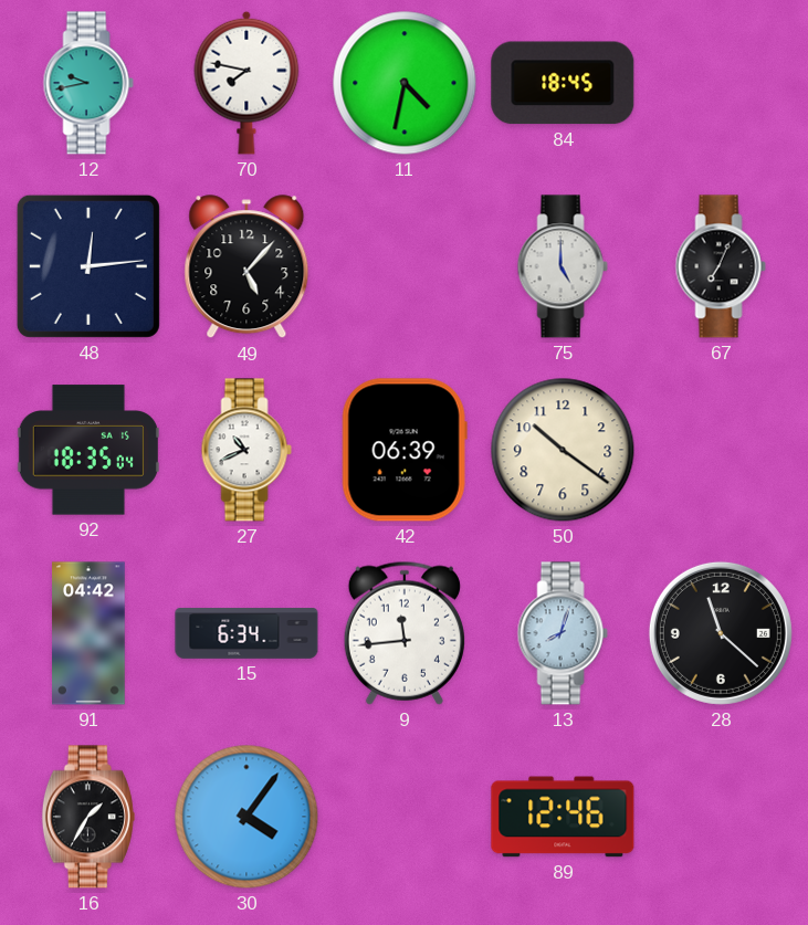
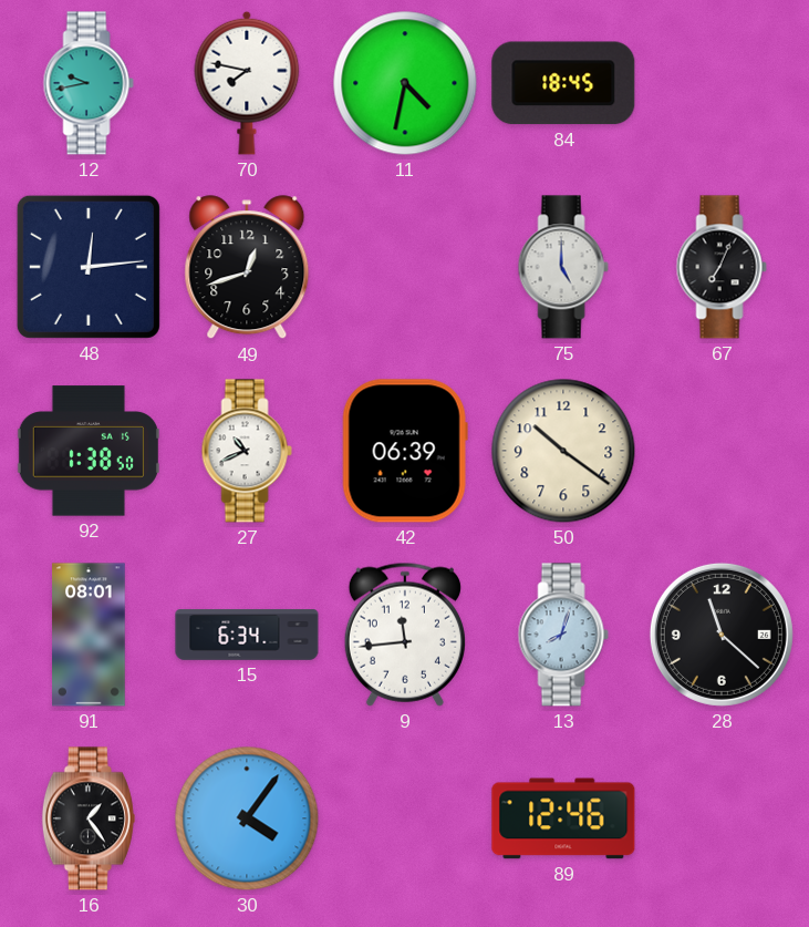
49: 5:07 -> 12:42 (247, 268)
92: 18:35 -> 1:38 (89, 451)
91: 04:42 -> 08:01 (89, 635)
16: 1:35 -> 1:24 (89, 818)
